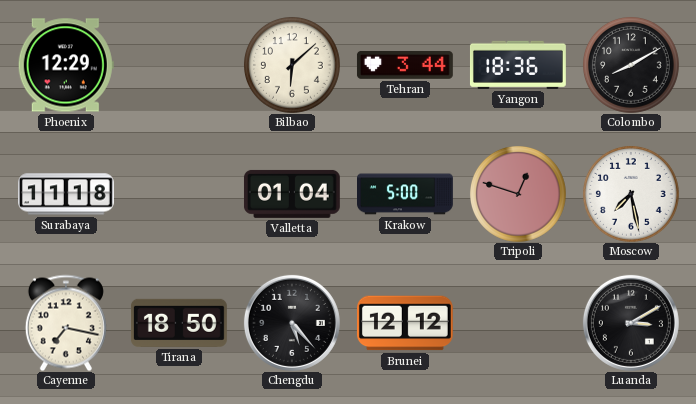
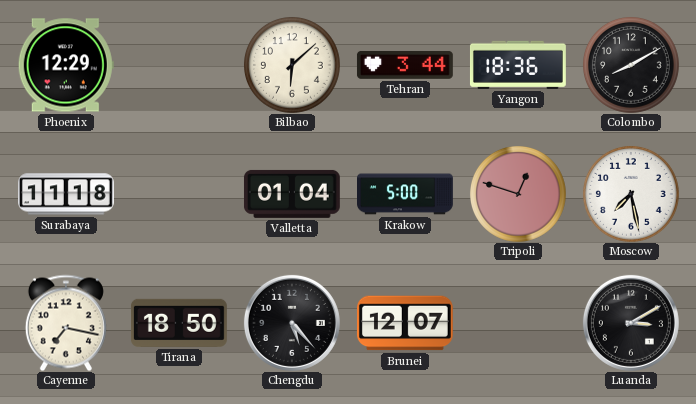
Brunei: 12:12 -> 12:07 (405, 323)
